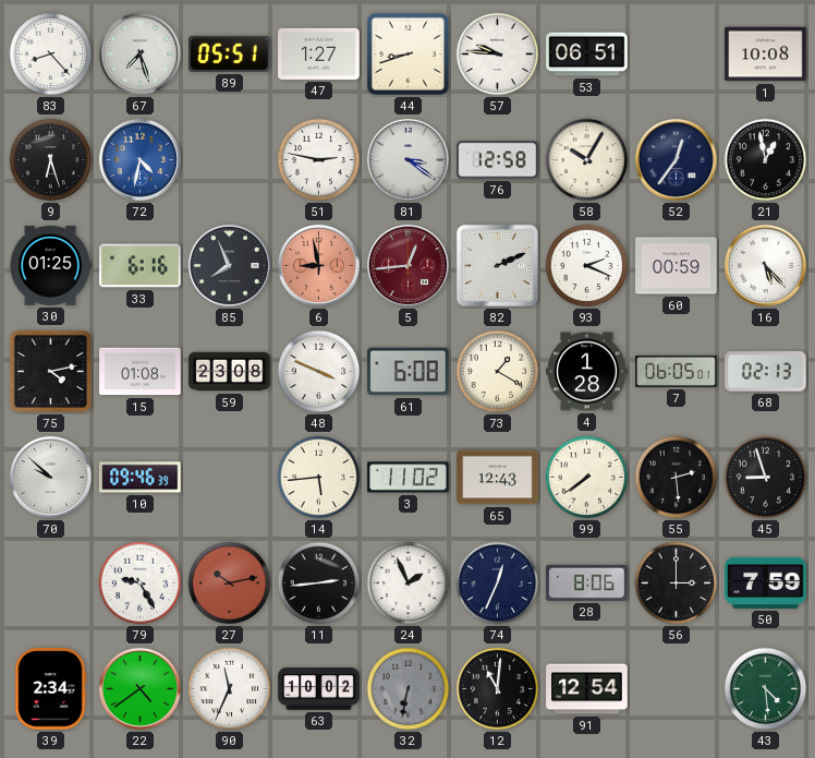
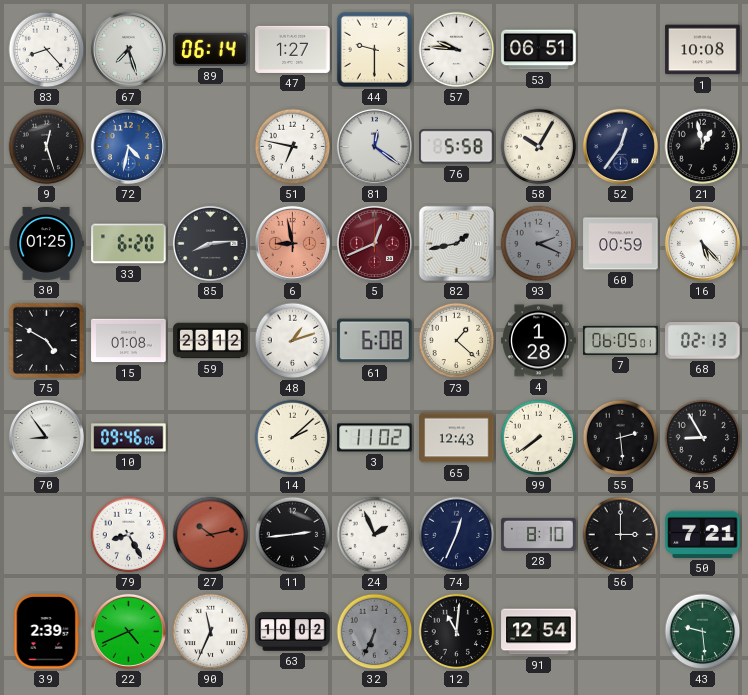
89: 05:51 -> 06:14 (211, 49)
44: 8:42 -> 9:30 (374, 49)
9: 6:27 -> 12:27 (47, 147)
51: 2:47 -> 6:47 (293, 147)
81: 3:21 -> 12:21 (374, 146)
76: 12:58 -> 5:58 (457, 147)
33: 6:16 -> 6:20 (129, 244)
85: 7:56 -> 8:14 (210, 243)
5: 12:44 -> 12:41 (374, 243)
82: 2:11 -> 1:43 (456, 243)
93 dial: white -> grey (539, 244)
75: 4:13 -> 4:50 (46, 340)
59: 23:08 -> 23:12 (211, 341)
48: 3:49 -> 1:12 (293, 341)
73: 1:20 -> 1:22 (457, 341)
70: 9:52 -> 8:54 (46, 437)
10: 09:46:39 -> 09:46:06 (129, 438)
14: 5:44 -> 2:08 (293, 438)
45: 8:57 -> 8:55 (703, 438)
79: 9:25 -> 8:25 (129, 535)
28: 8:06 -> 8:10 (539, 534)
50: 7:59 -> 7:21 (703, 534)
39: 2:34 -> 2:39 (46, 632)
22: 4:39 -> 4:41 (128, 631)
32: 6:32 -> 6:34 (375, 632)
43: 4:29 -> 9:29 (703, 632)
